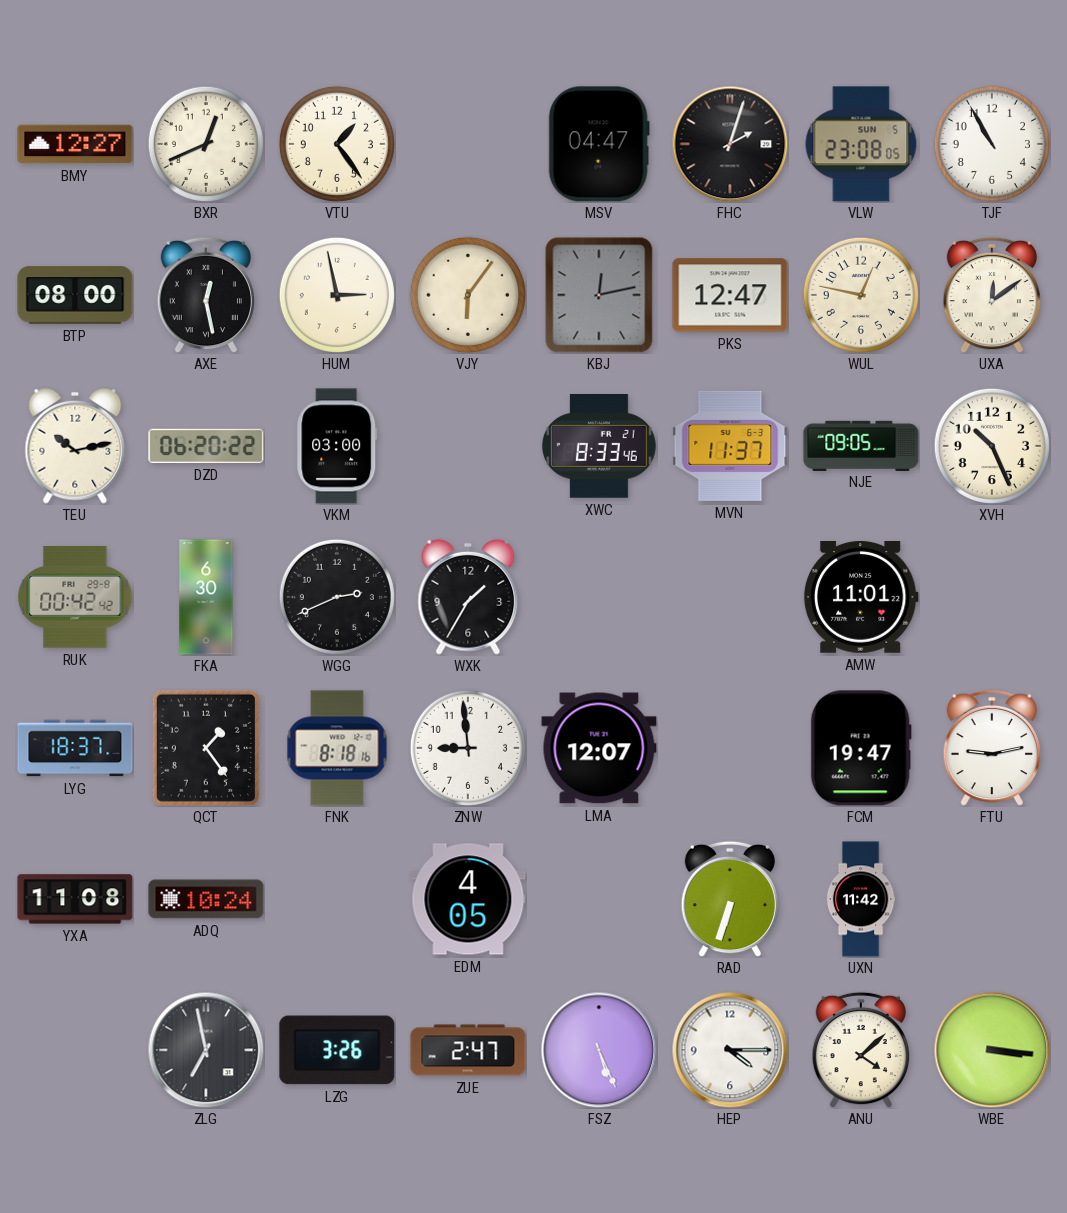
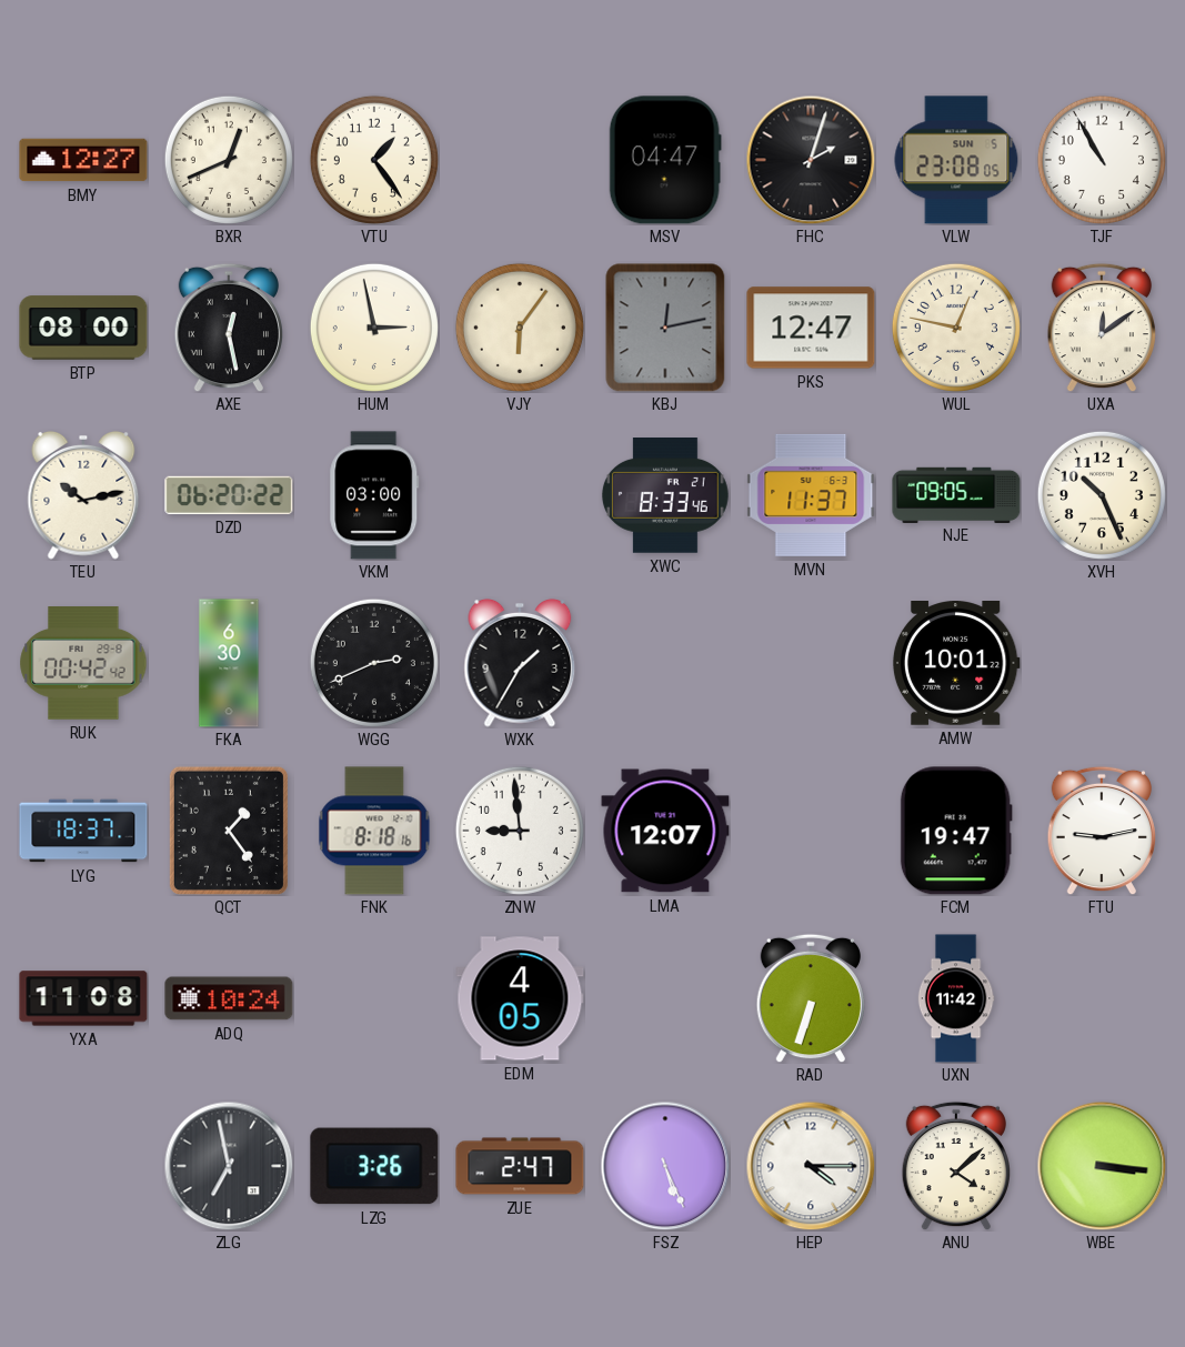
AMW: 11:01 -> 10:01 (956, 664)
